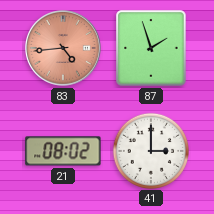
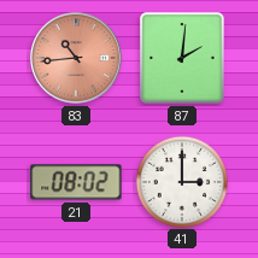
83: 4:44 -> 10:44 (77, 59)
87: 1:57 -> 2:01 (182, 58)
